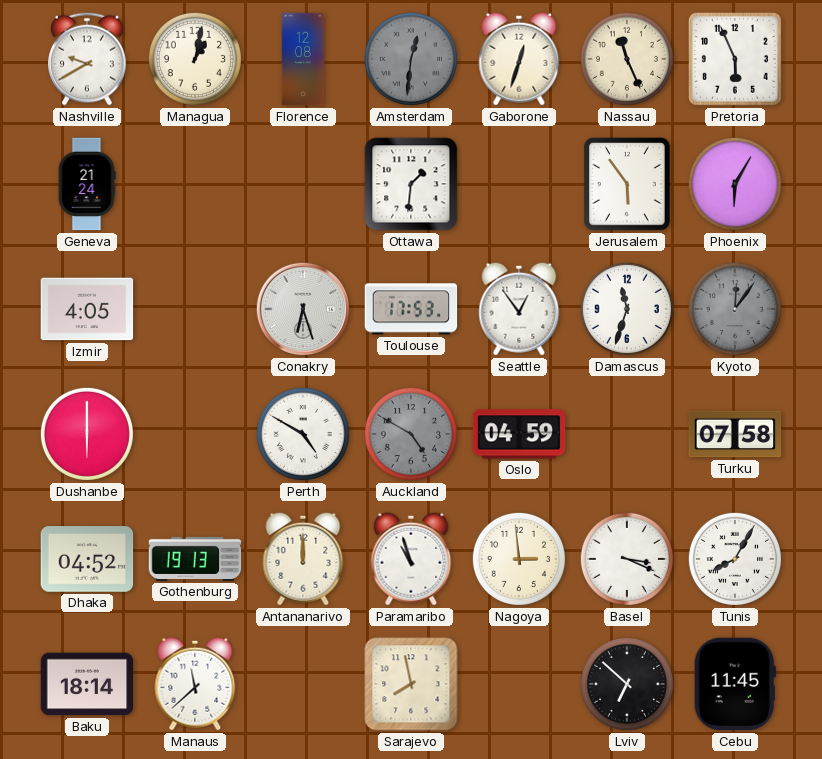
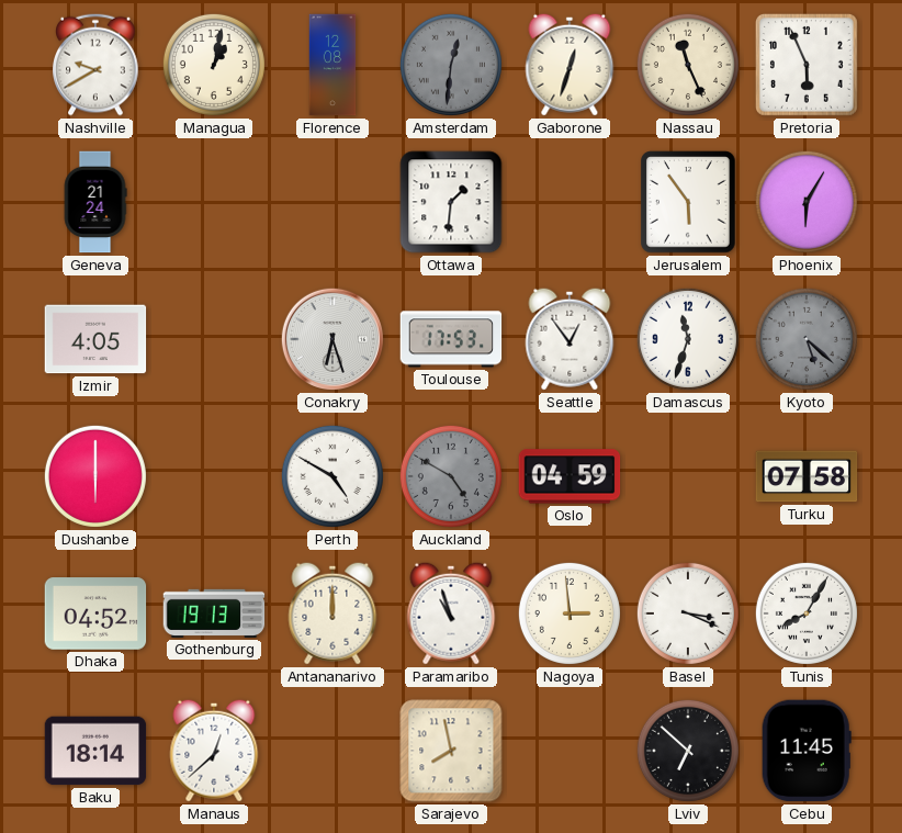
Kyoto: 12:06 -> 5:22 (807, 339)
Manaus: 11:38 -> 12:38 (214, 751)
